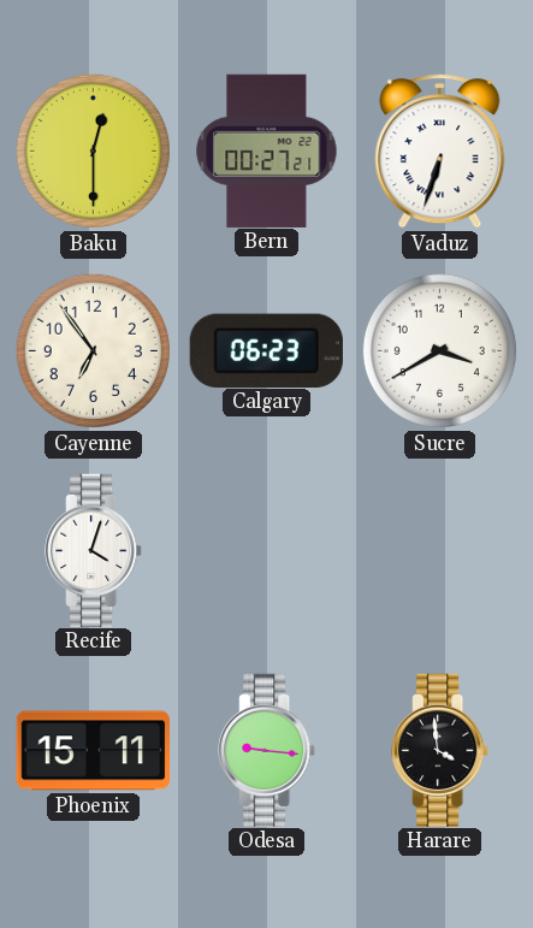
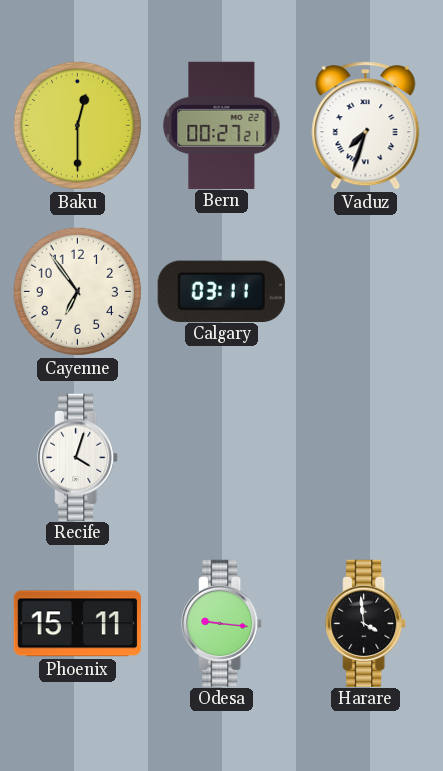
Vaduz: 6:33 -> 7:33 (366, 126)
Calgary: 06:23 -> 03:11 (221, 291)
Sucre: 3:40 -> none (439, 350)
